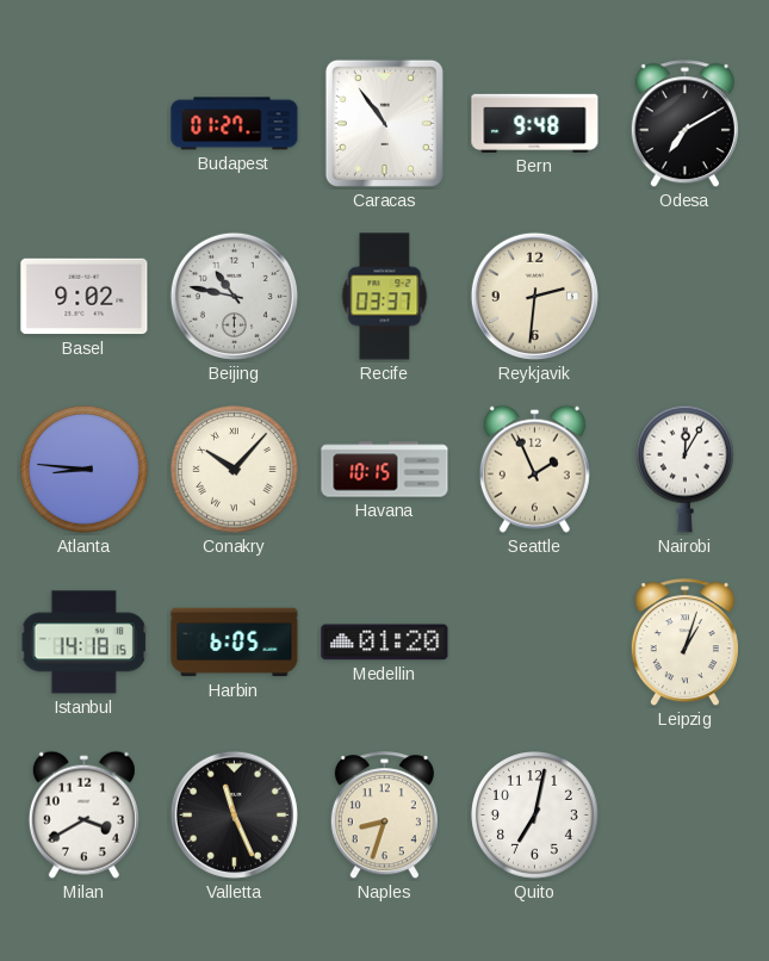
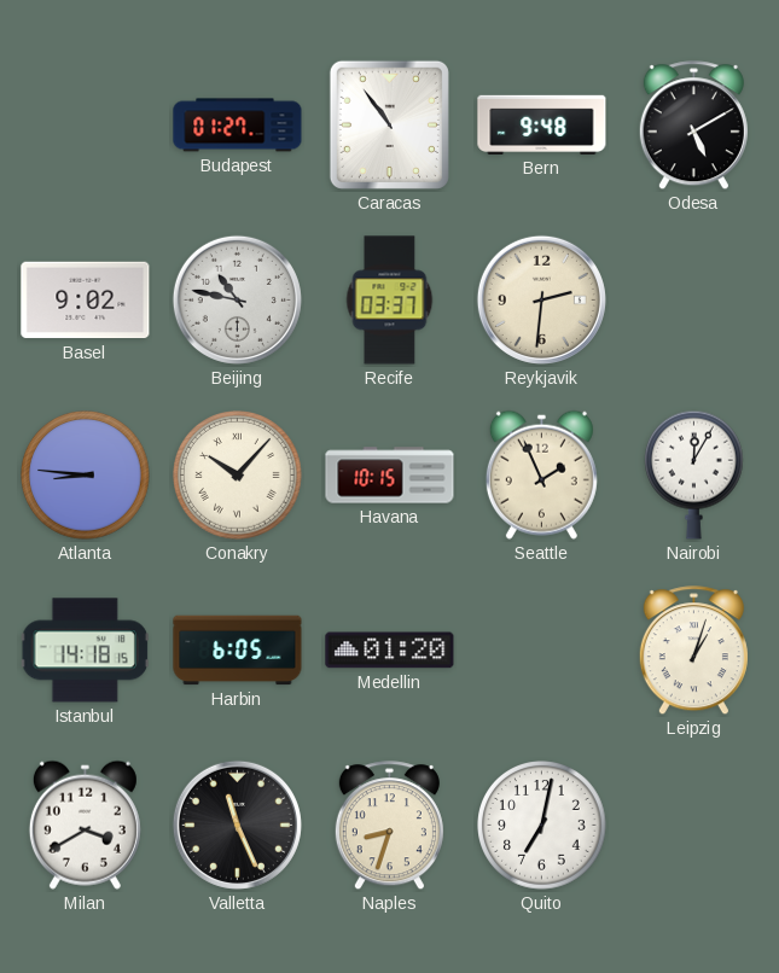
Odesa: 7:10 -> 5:10 (693, 126)
